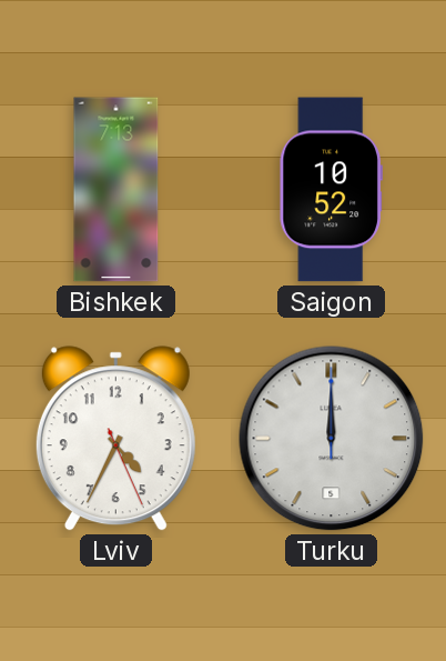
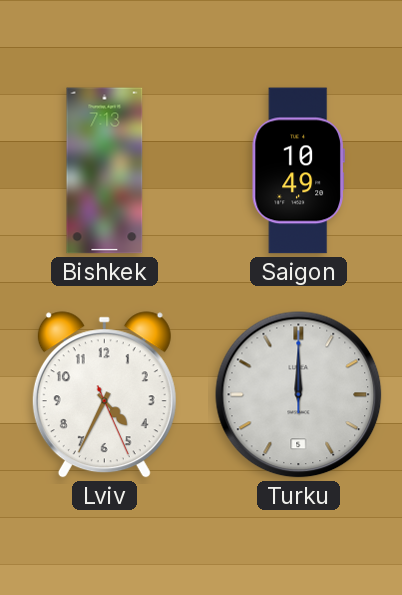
Saigon: 10:52 -> 10:49 (298, 171)
